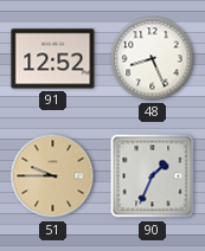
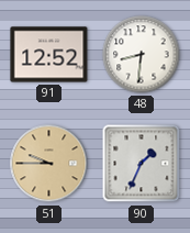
48: 8:26 -> 8:31 (142, 55)
